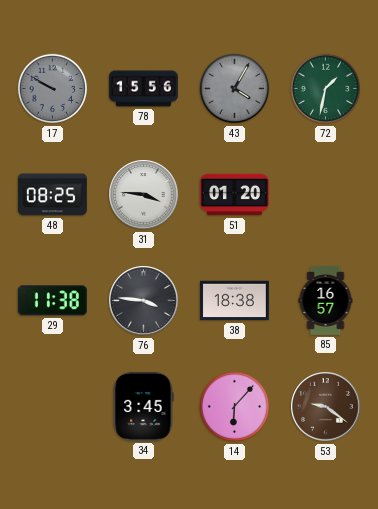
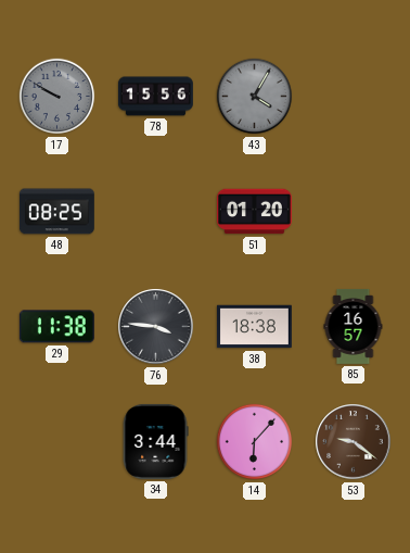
72: 1:32 -> none (326, 89)
31: 3:46 -> none (144, 195)
34: 3:45 -> 3:44 (155, 441)
